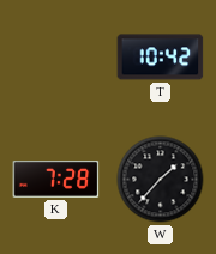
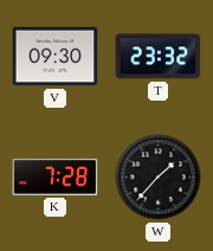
V: none -> 09:30 (56, 57)
T: 10:42 -> 23:32 (159, 57)
